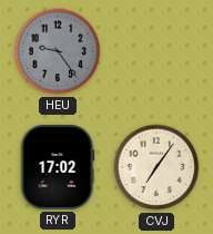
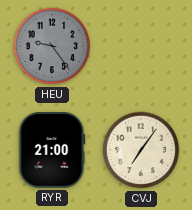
RYR: 17:02 -> 21:00 (52, 151)
